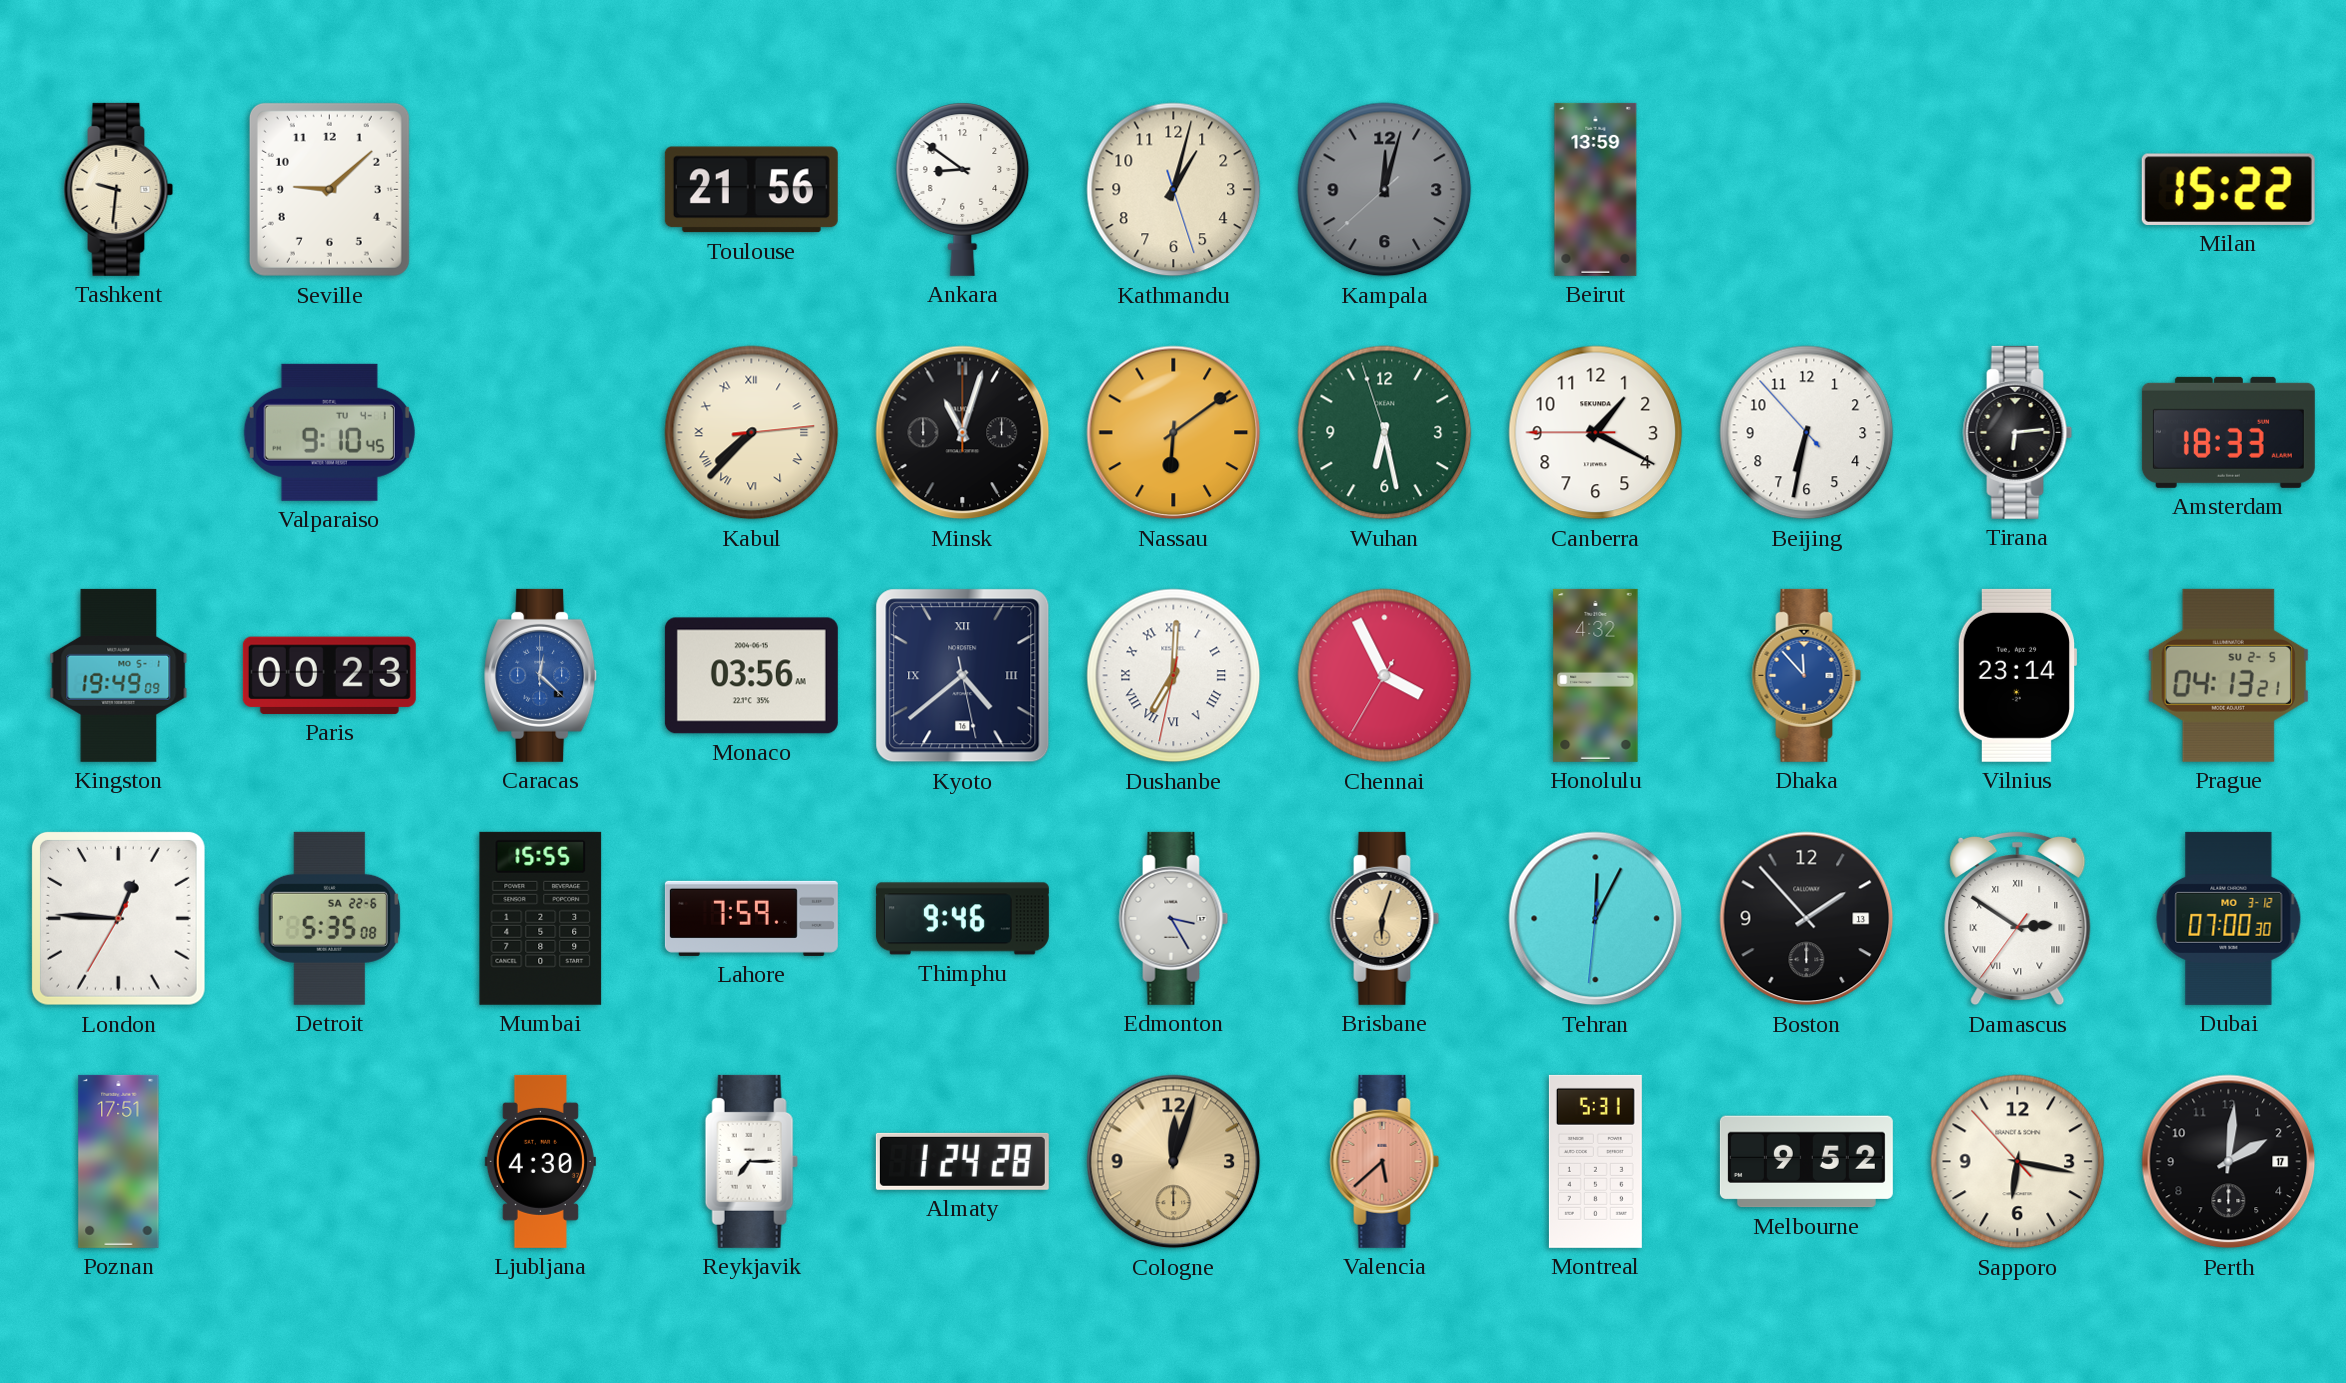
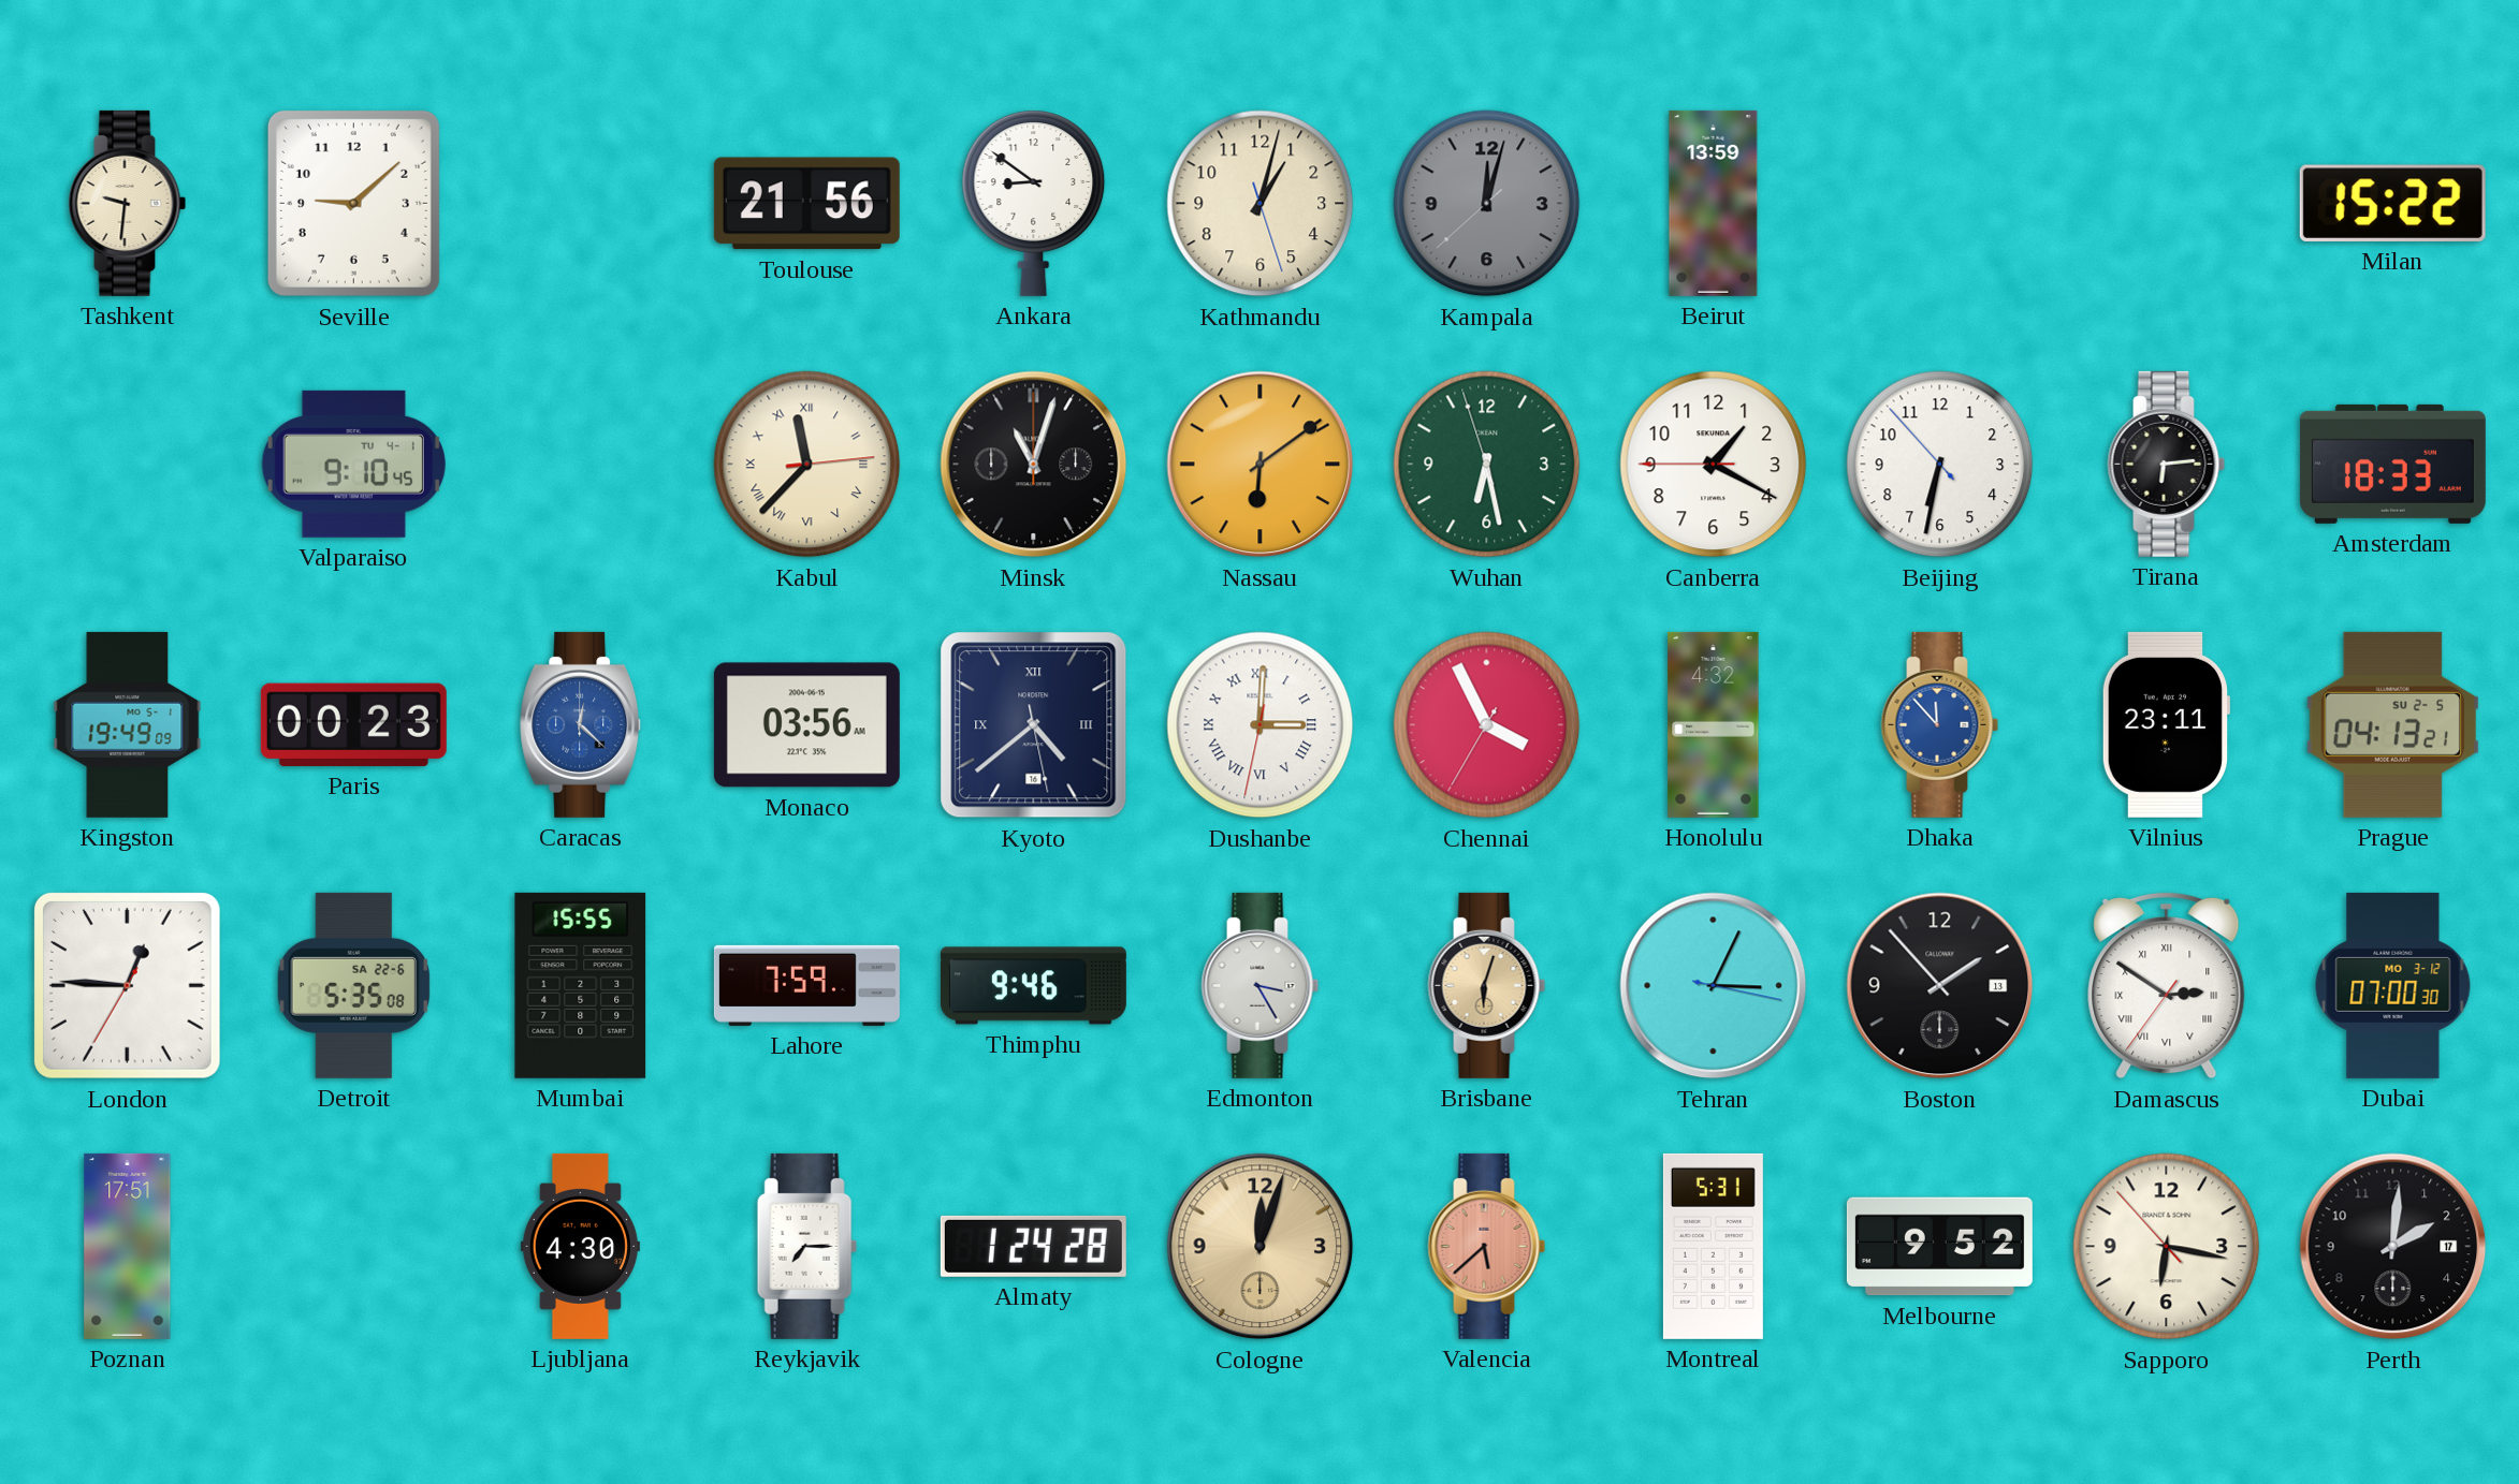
Kabul: 7:37 -> 11:37 (807, 465)
Dushanbe: 7:00 -> 3:00 (1261, 725)
Vilnius: 23:14 -> 23:11 (2166, 724)
Tehran: 12:04 -> 3:04 (1714, 986)
